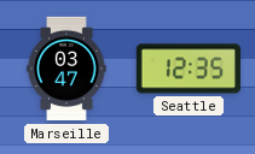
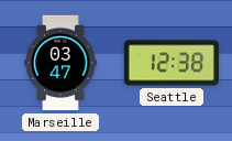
Seattle: 12:35 -> 12:38 (170, 63)
